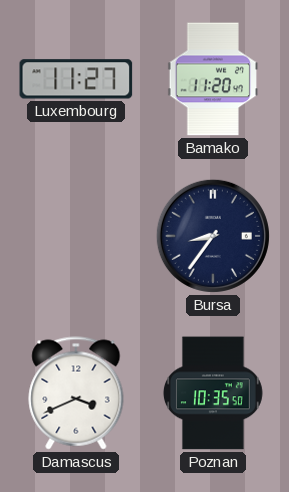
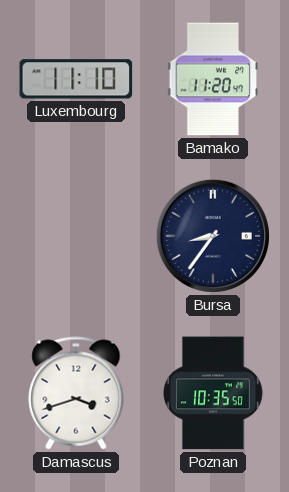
Luxembourg: 11:27 -> 11:10 (76, 79)
Damascus: 3:41 -> 3:42 (76, 393)
